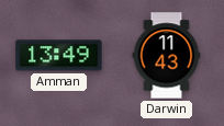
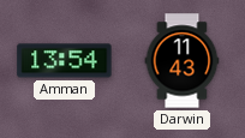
Amman: 13:49 -> 13:54 (65, 61)
